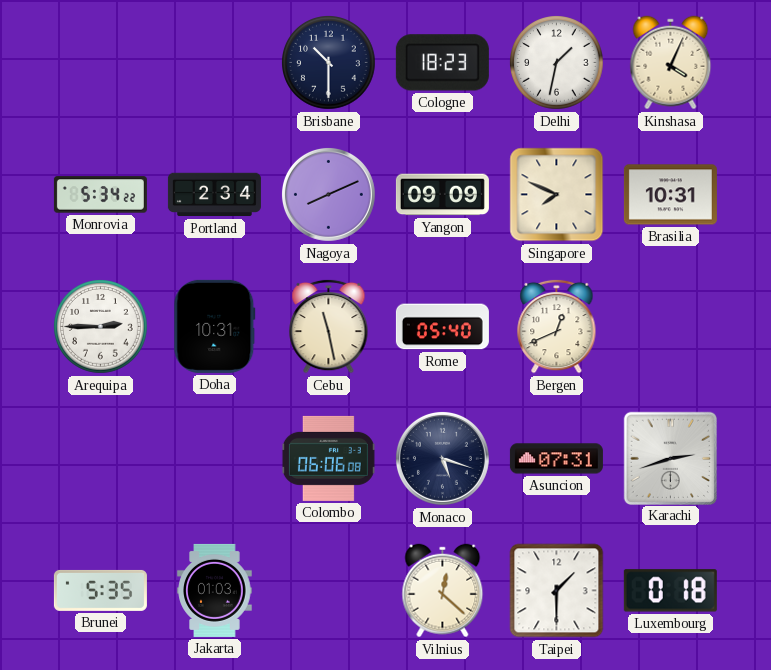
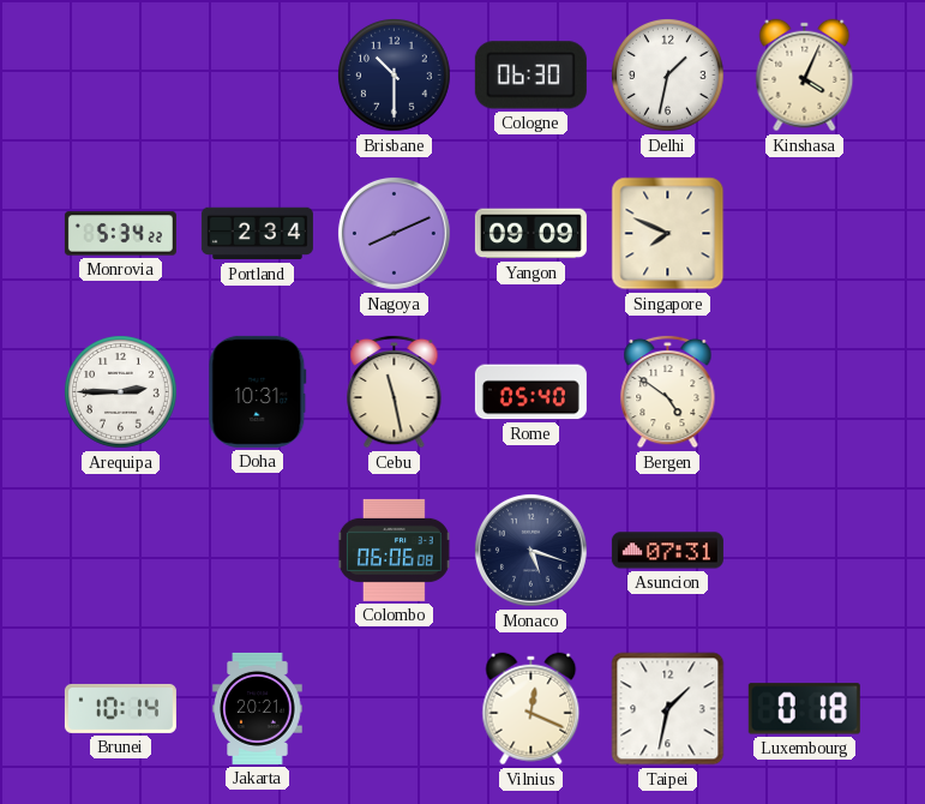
Cologne: 18:23 -> 06:30 (530, 76)
Brasilia: 10:31 -> none (670, 195)
Bergen: 12:41 -> 4:51 (668, 391)
Karachi: 2:42 -> none (670, 458)
Brunei: 5:35 -> 10:14 (120, 708)
Jakarta: 01:03 -> 20:21 (258, 708)
Vilnius: 12:22 -> 12:19 (531, 709)
Taipei: 1:30 -> 1:32 (668, 709)
